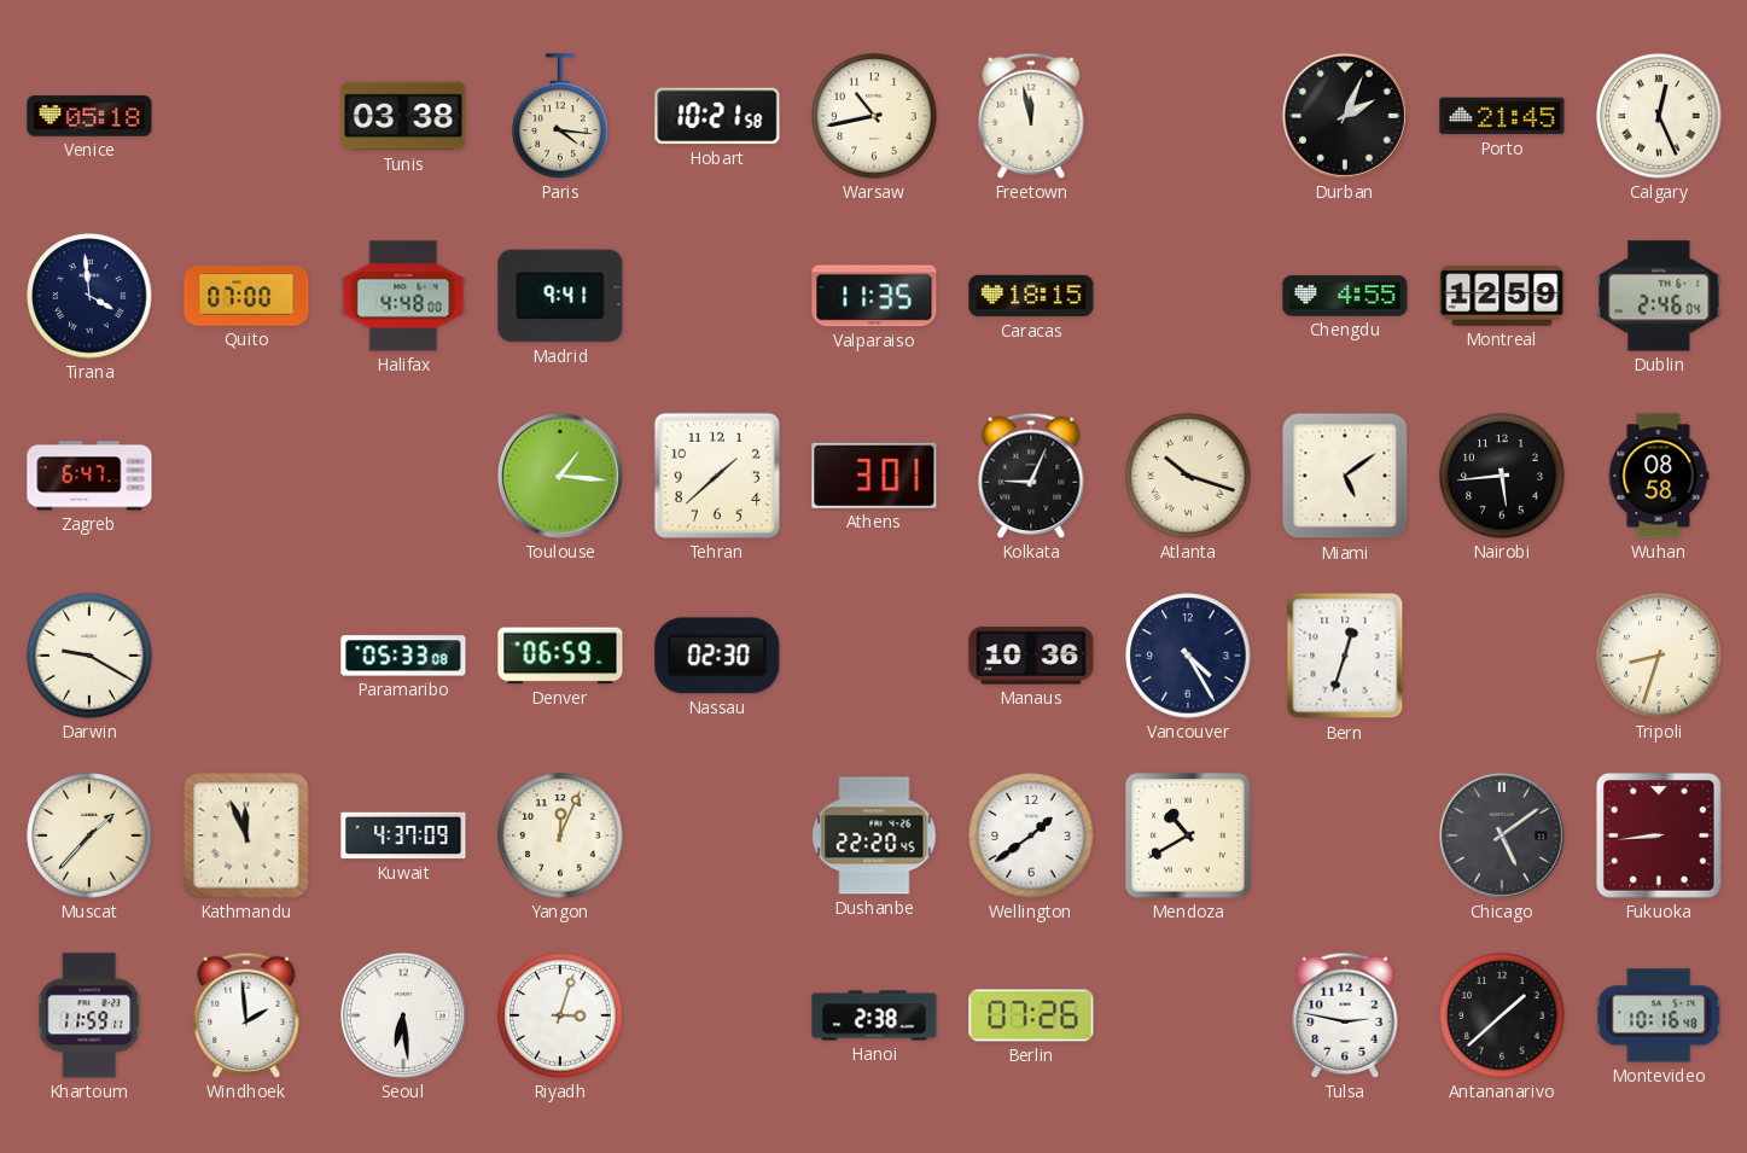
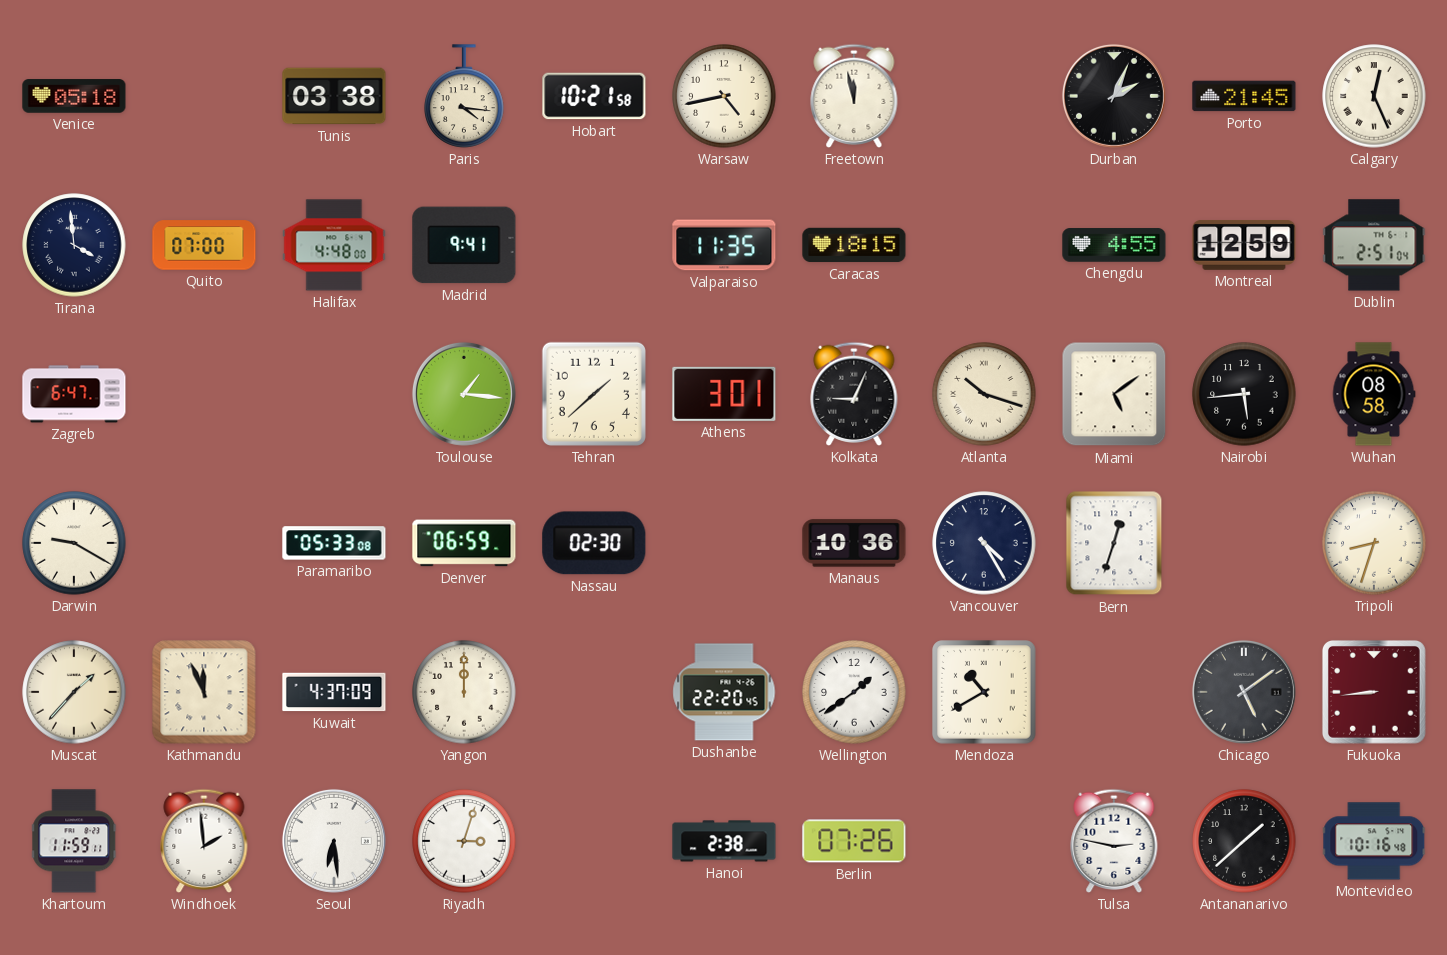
Warsaw: 10:43 -> 4:43 (724, 96)
Dublin: 2:46 -> 2:51 (1374, 245)
Yangon: 12:04 -> 12:00 (464, 692)
